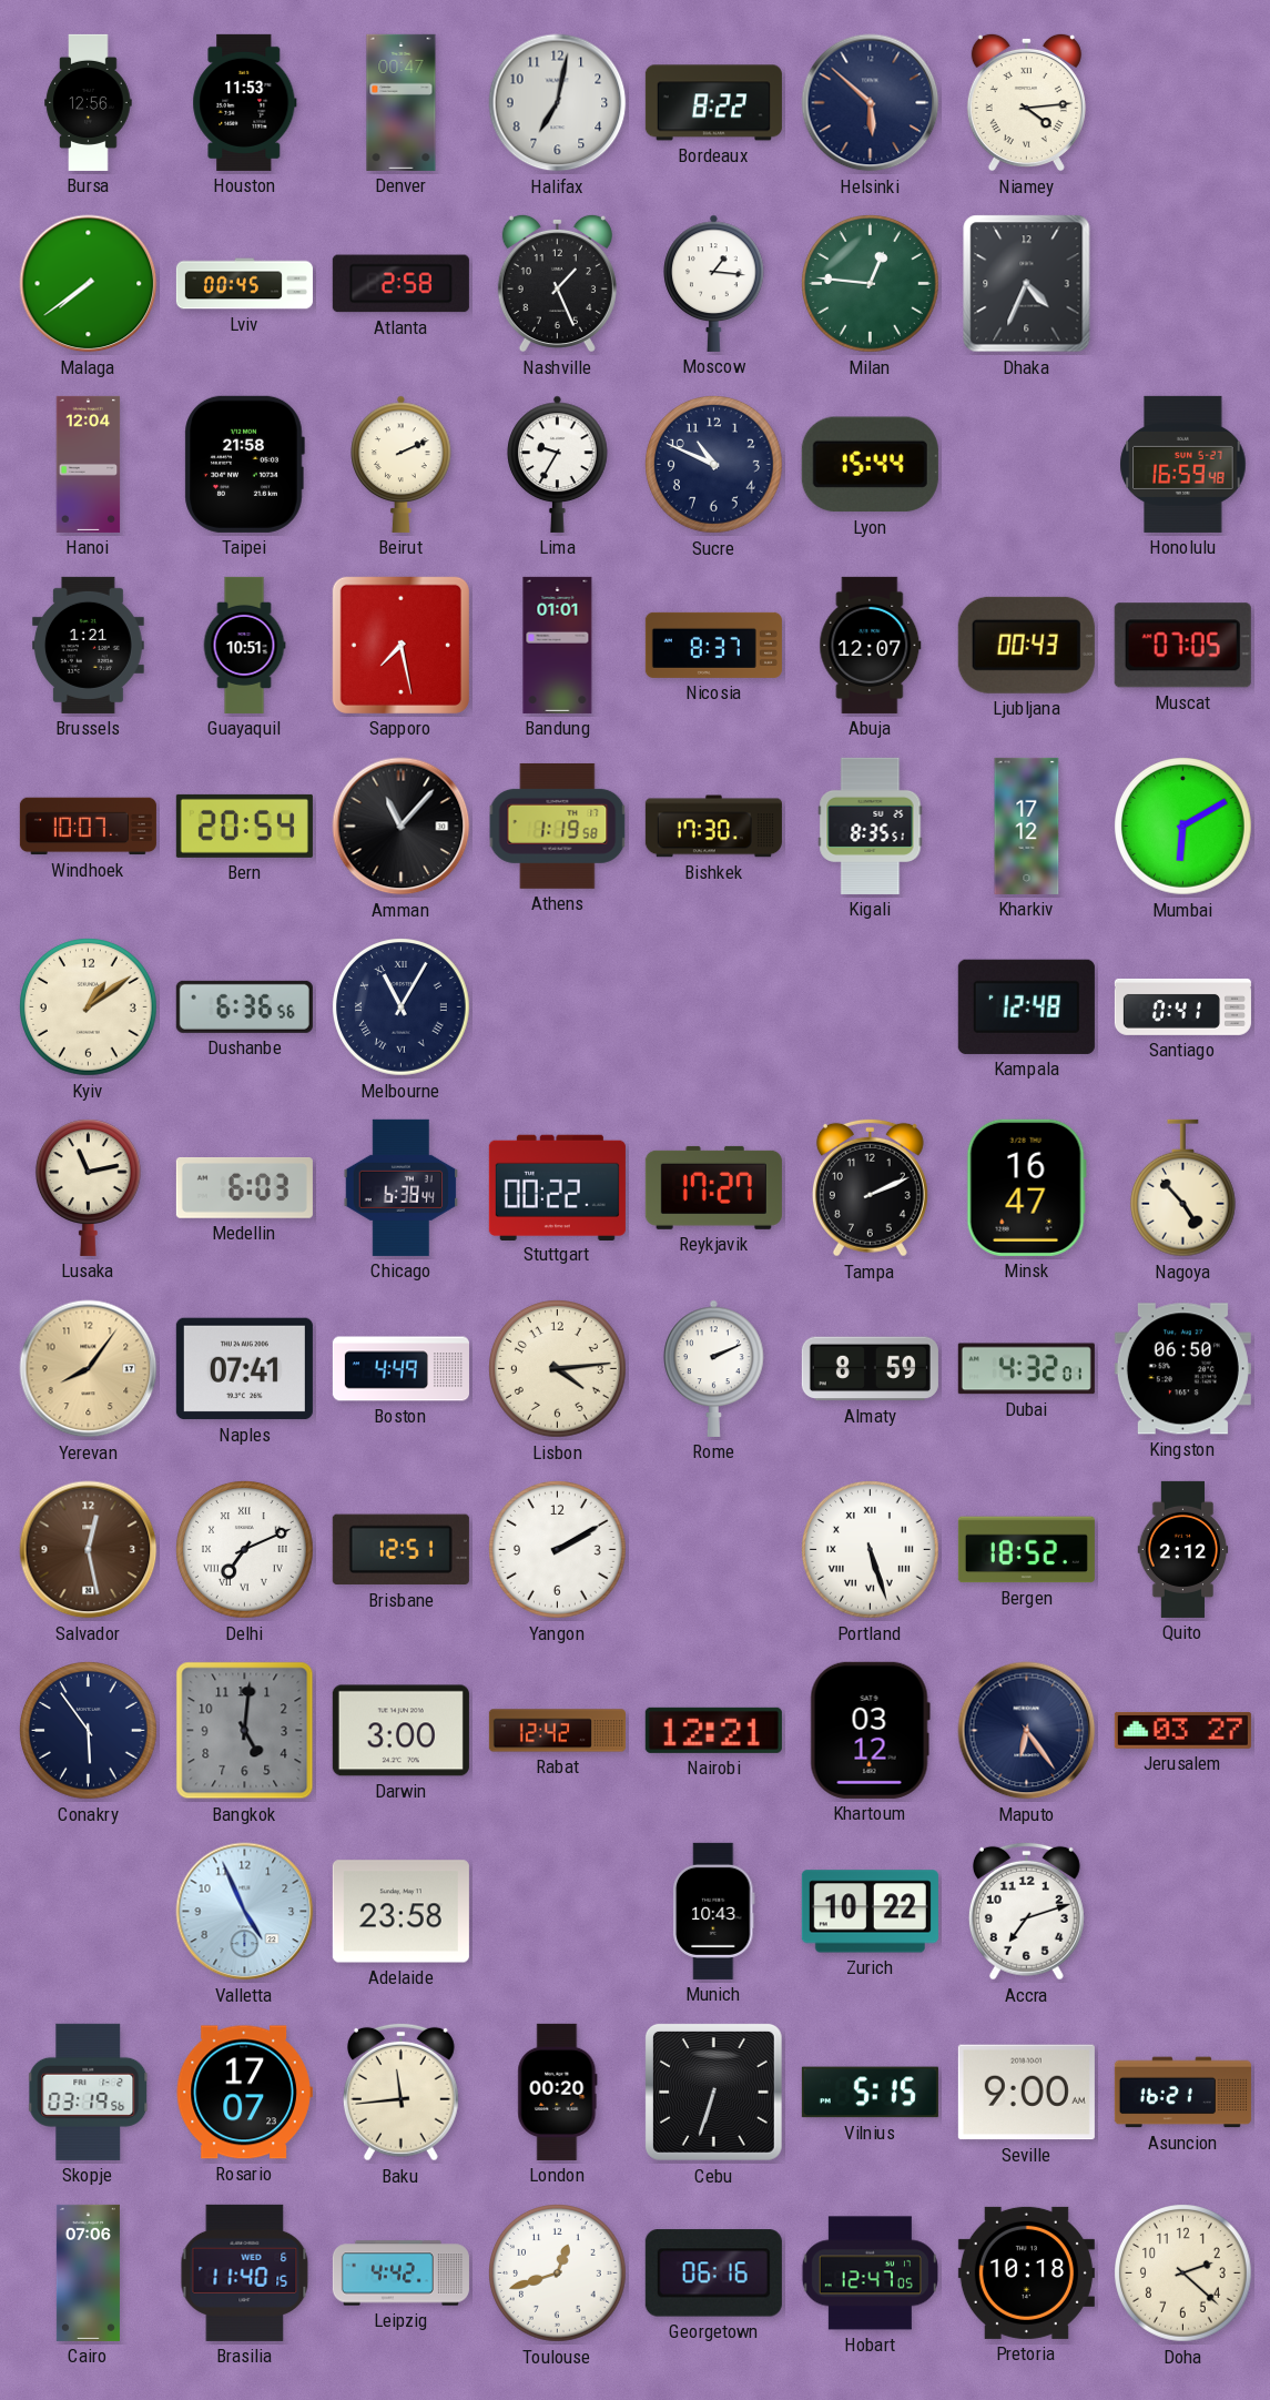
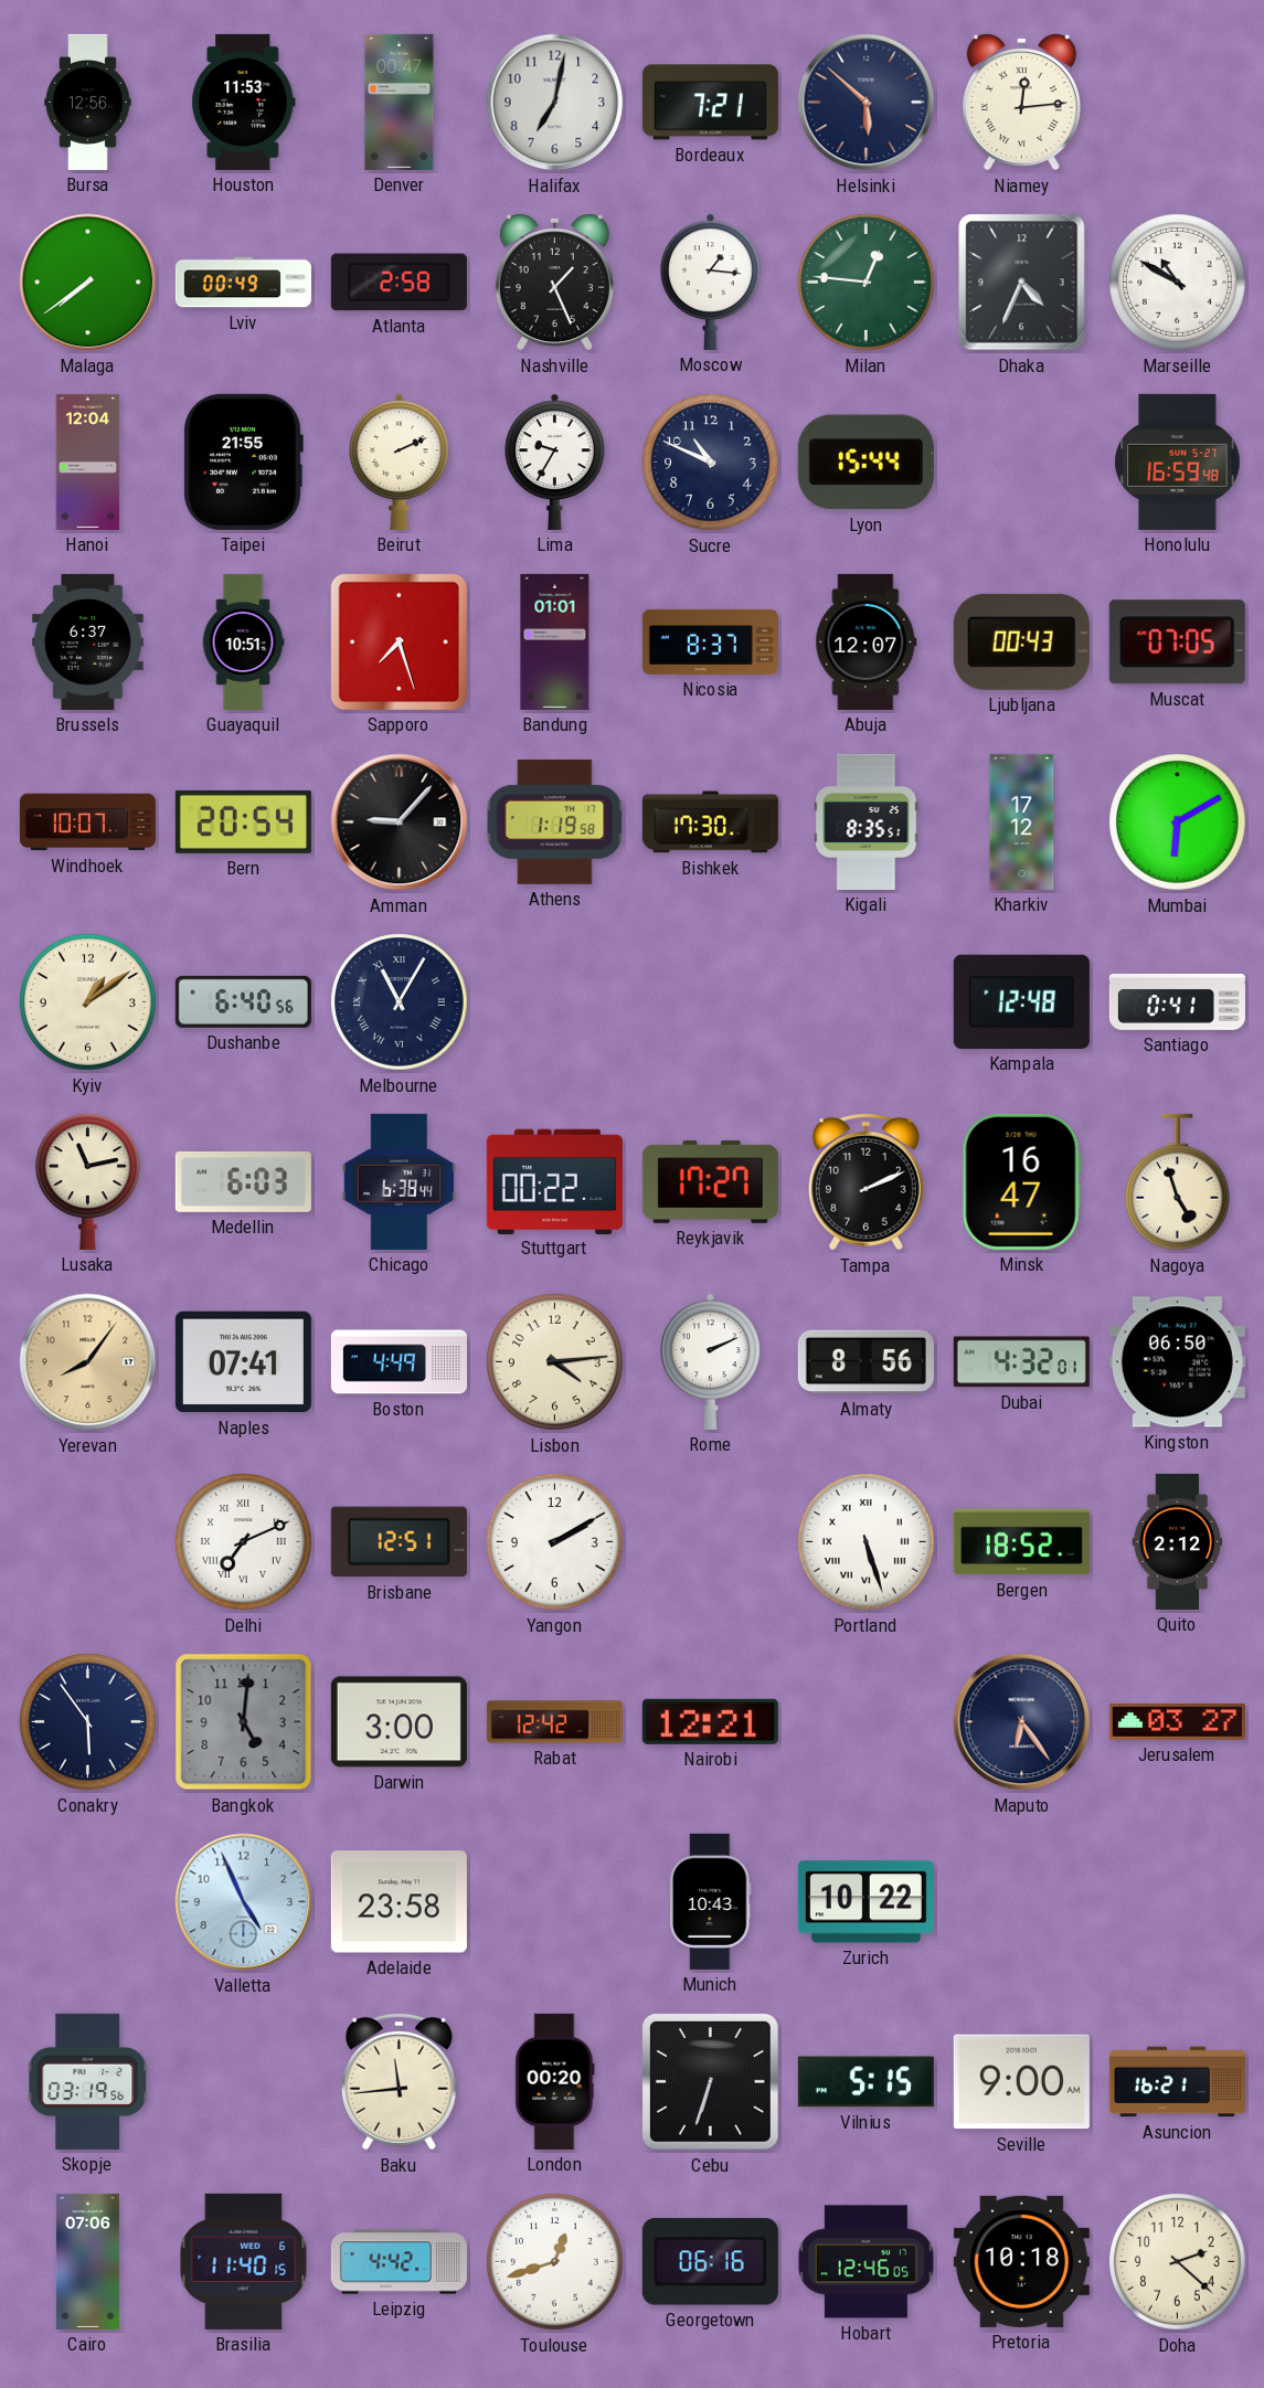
Bordeaux: 8:22 -> 7:21 (710, 103)
Niamey: 4:14 -> 12:14 (1021, 102)
Lviv: 00:45 -> 00:49 (243, 283)
Marseille: none -> 10:50 (1178, 283)
Taipei: 21:58 -> 21:55 (243, 461)
Brussels: 1:21 -> 6:37 (88, 641)
Sapporo: 7:28 -> 7:27 (399, 641)
Amman: 11:07 -> 9:07 (400, 822)
Dushanbe: 6:36 -> 6:40 (243, 1001)
Nagoya: 4:53 -> 4:57 (1177, 1182)
Almaty: 8:59 -> 8:56 (865, 1362)
Salvador: 12:28 -> none (89, 1550)
Khartoum: 03:12 -> none (870, 1730)
Accra: 7:12 -> none (1026, 1911)
Rosario: 17:07 -> none (244, 2093)
Hobart: 12:47 -> 12:46 (865, 2262)
